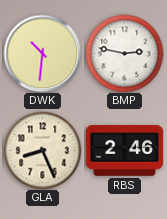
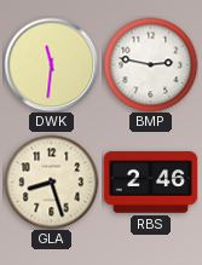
DWK: 10:31 -> 11:31 (51, 64)
GLA: 8:26 -> 8:27 (51, 182)
